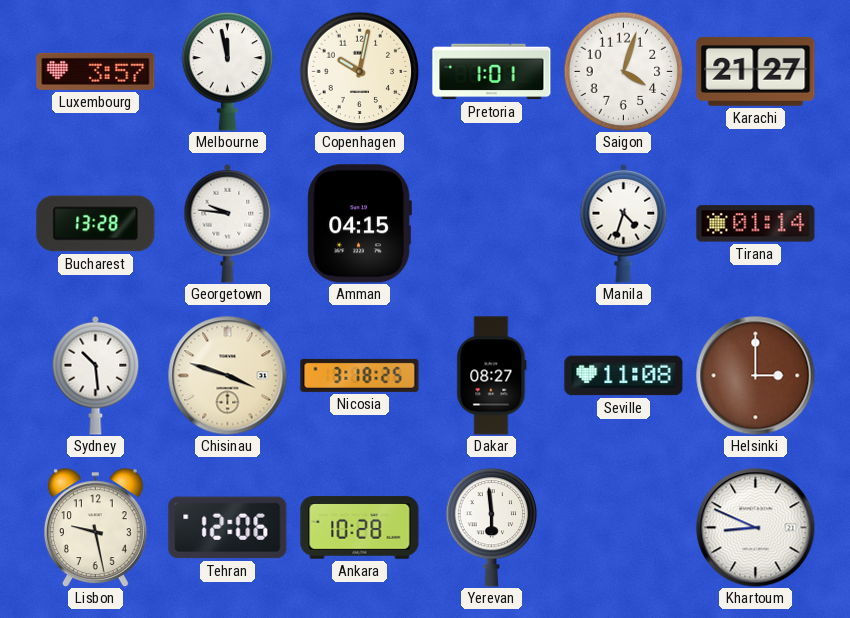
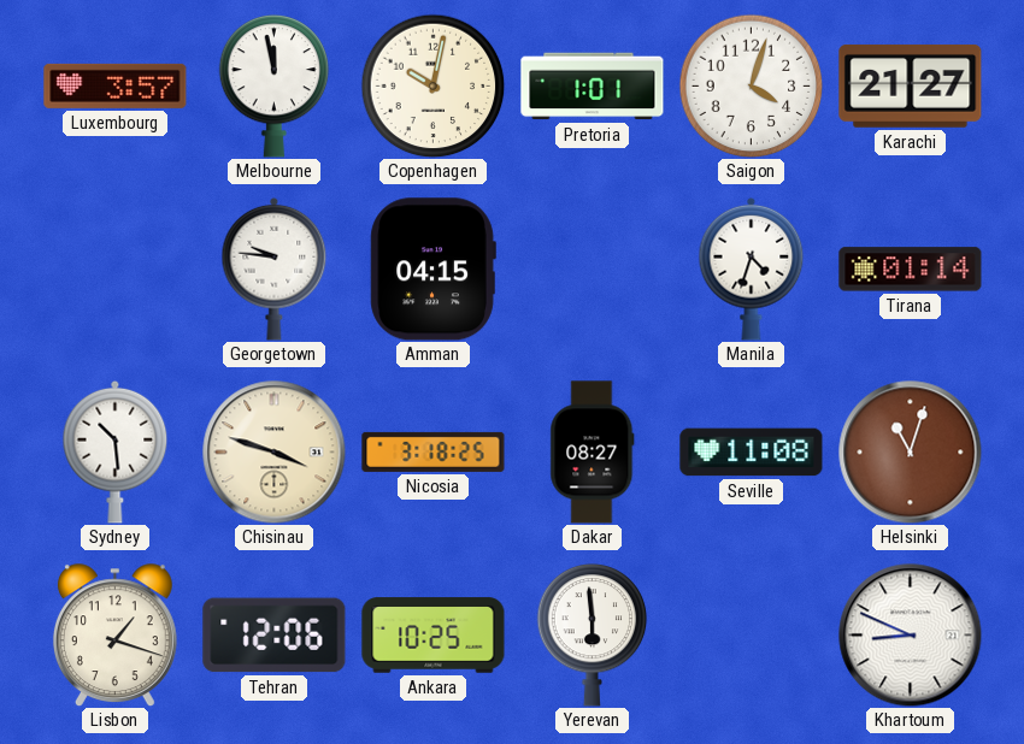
Bucharest: 13:28 -> none (96, 224)
Helsinki: 3:00 -> 11:03 (911, 453)
Lisbon: 9:28 -> 1:18 (114, 636)
Ankara: 10:28 -> 10:25 (434, 636)
